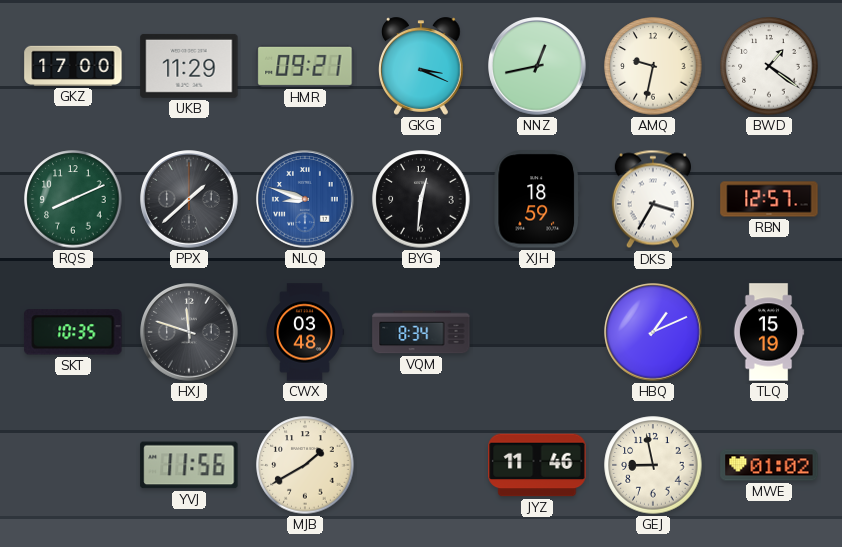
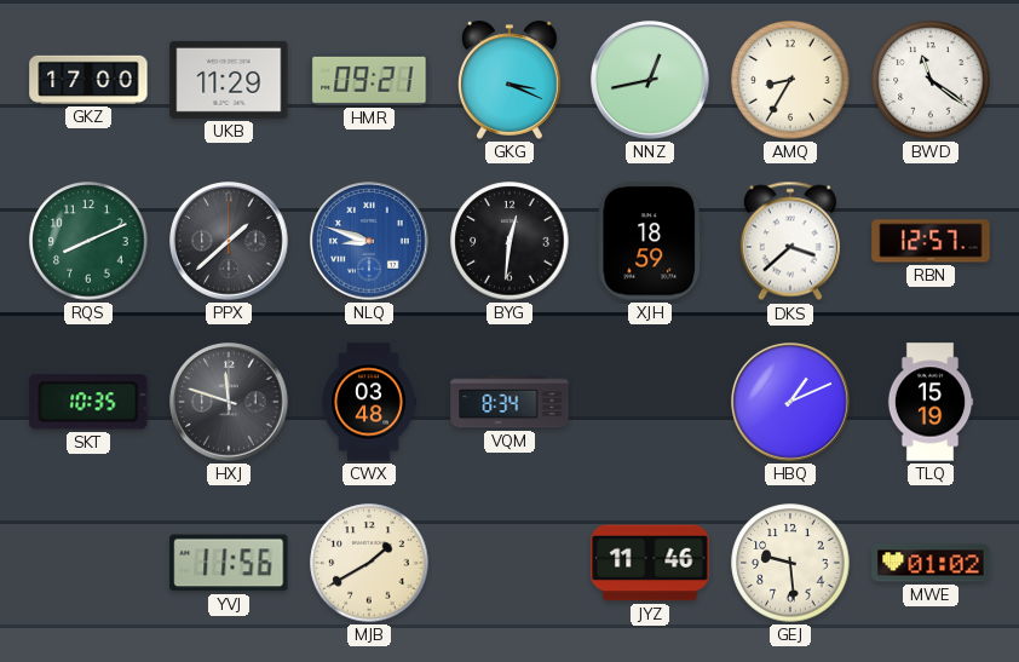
AMQ: 9:32 -> 8:35 (790, 80)
BWD: 1:21 -> 11:21 (931, 80)
DKS: 3:35 -> 3:38 (790, 241)
GEJ: 8:58 -> 9:29 (790, 563)
